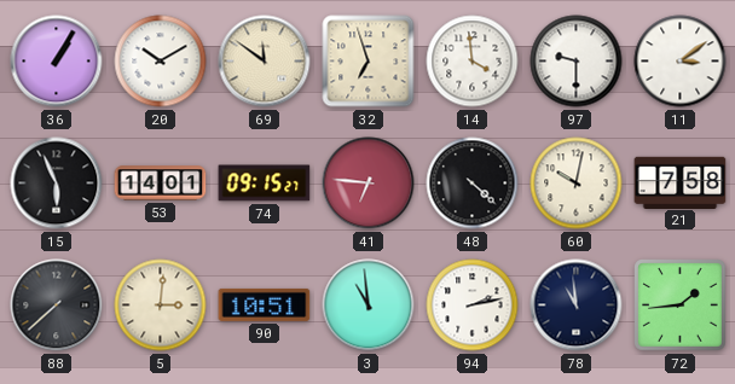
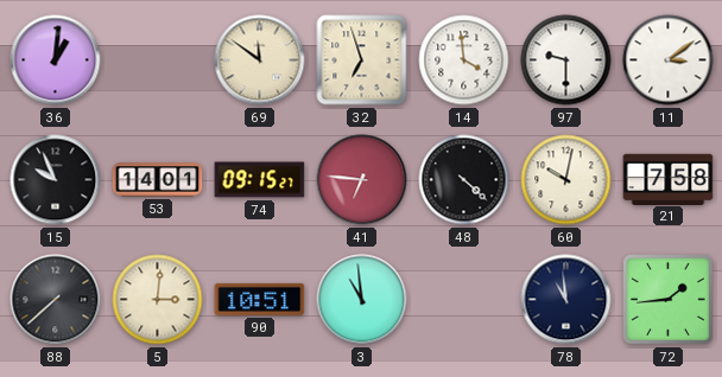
36: 1:05 -> 1:01 (56, 60)
20: 10:10 -> none (161, 62)
15: 5:56 -> 9:56 (56, 180)
94: 2:13 -> none (473, 306)
